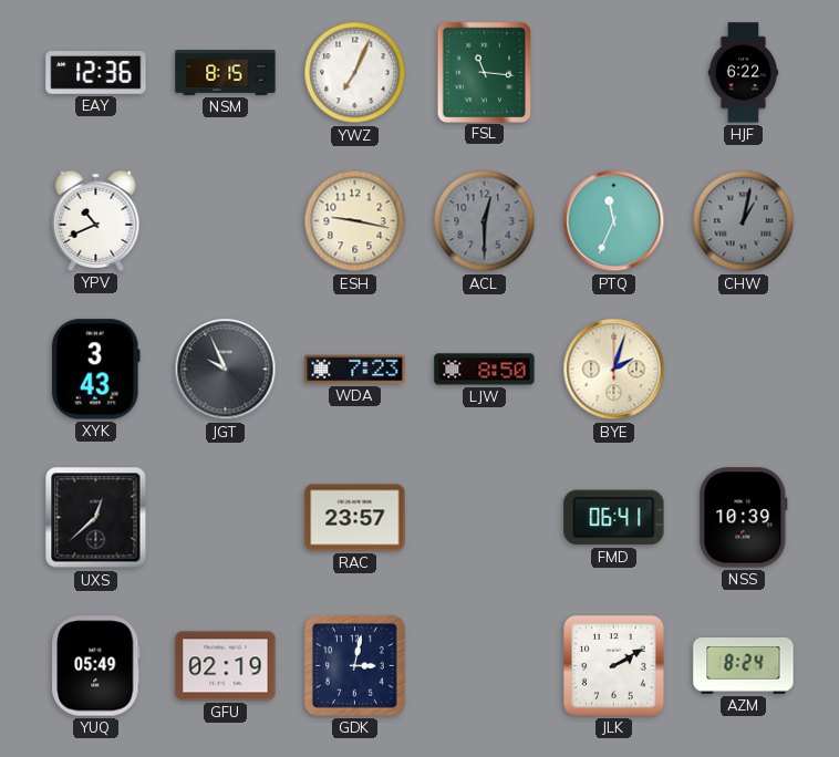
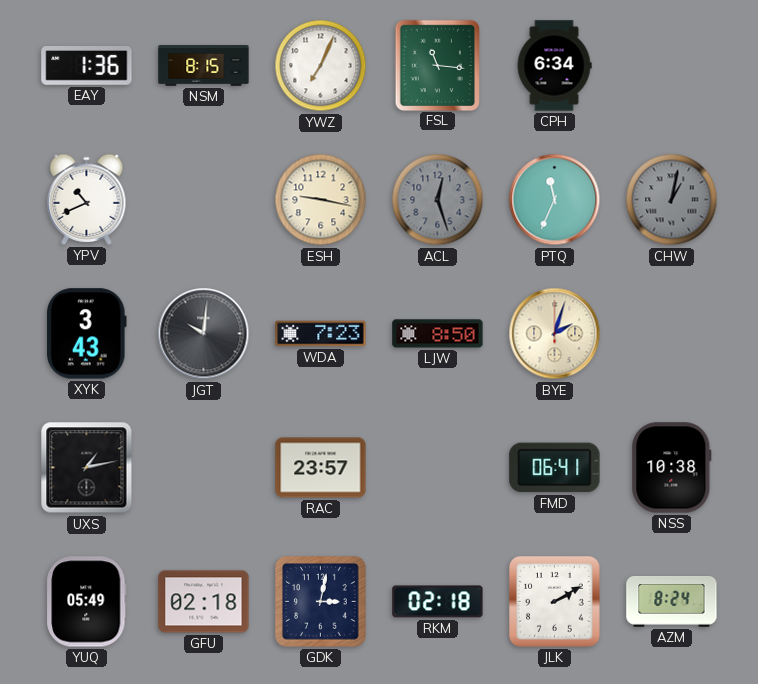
EAY: 12:36 -> 1:36 (87, 66)
CPH: none -> 6:34 (554, 66)
HJF: 6:22 -> none (744, 73)
ACL: 12:30 -> 12:27 (438, 200)
JGT: 9:56 -> 10:01 (204, 334)
UXS: 12:38 -> 1:13 (87, 468)
NSS: 10:39 -> 10:38 (672, 468)
GFU: 02:19 -> 02:18 (204, 602)
RKM: none -> 02:18 (438, 602)
